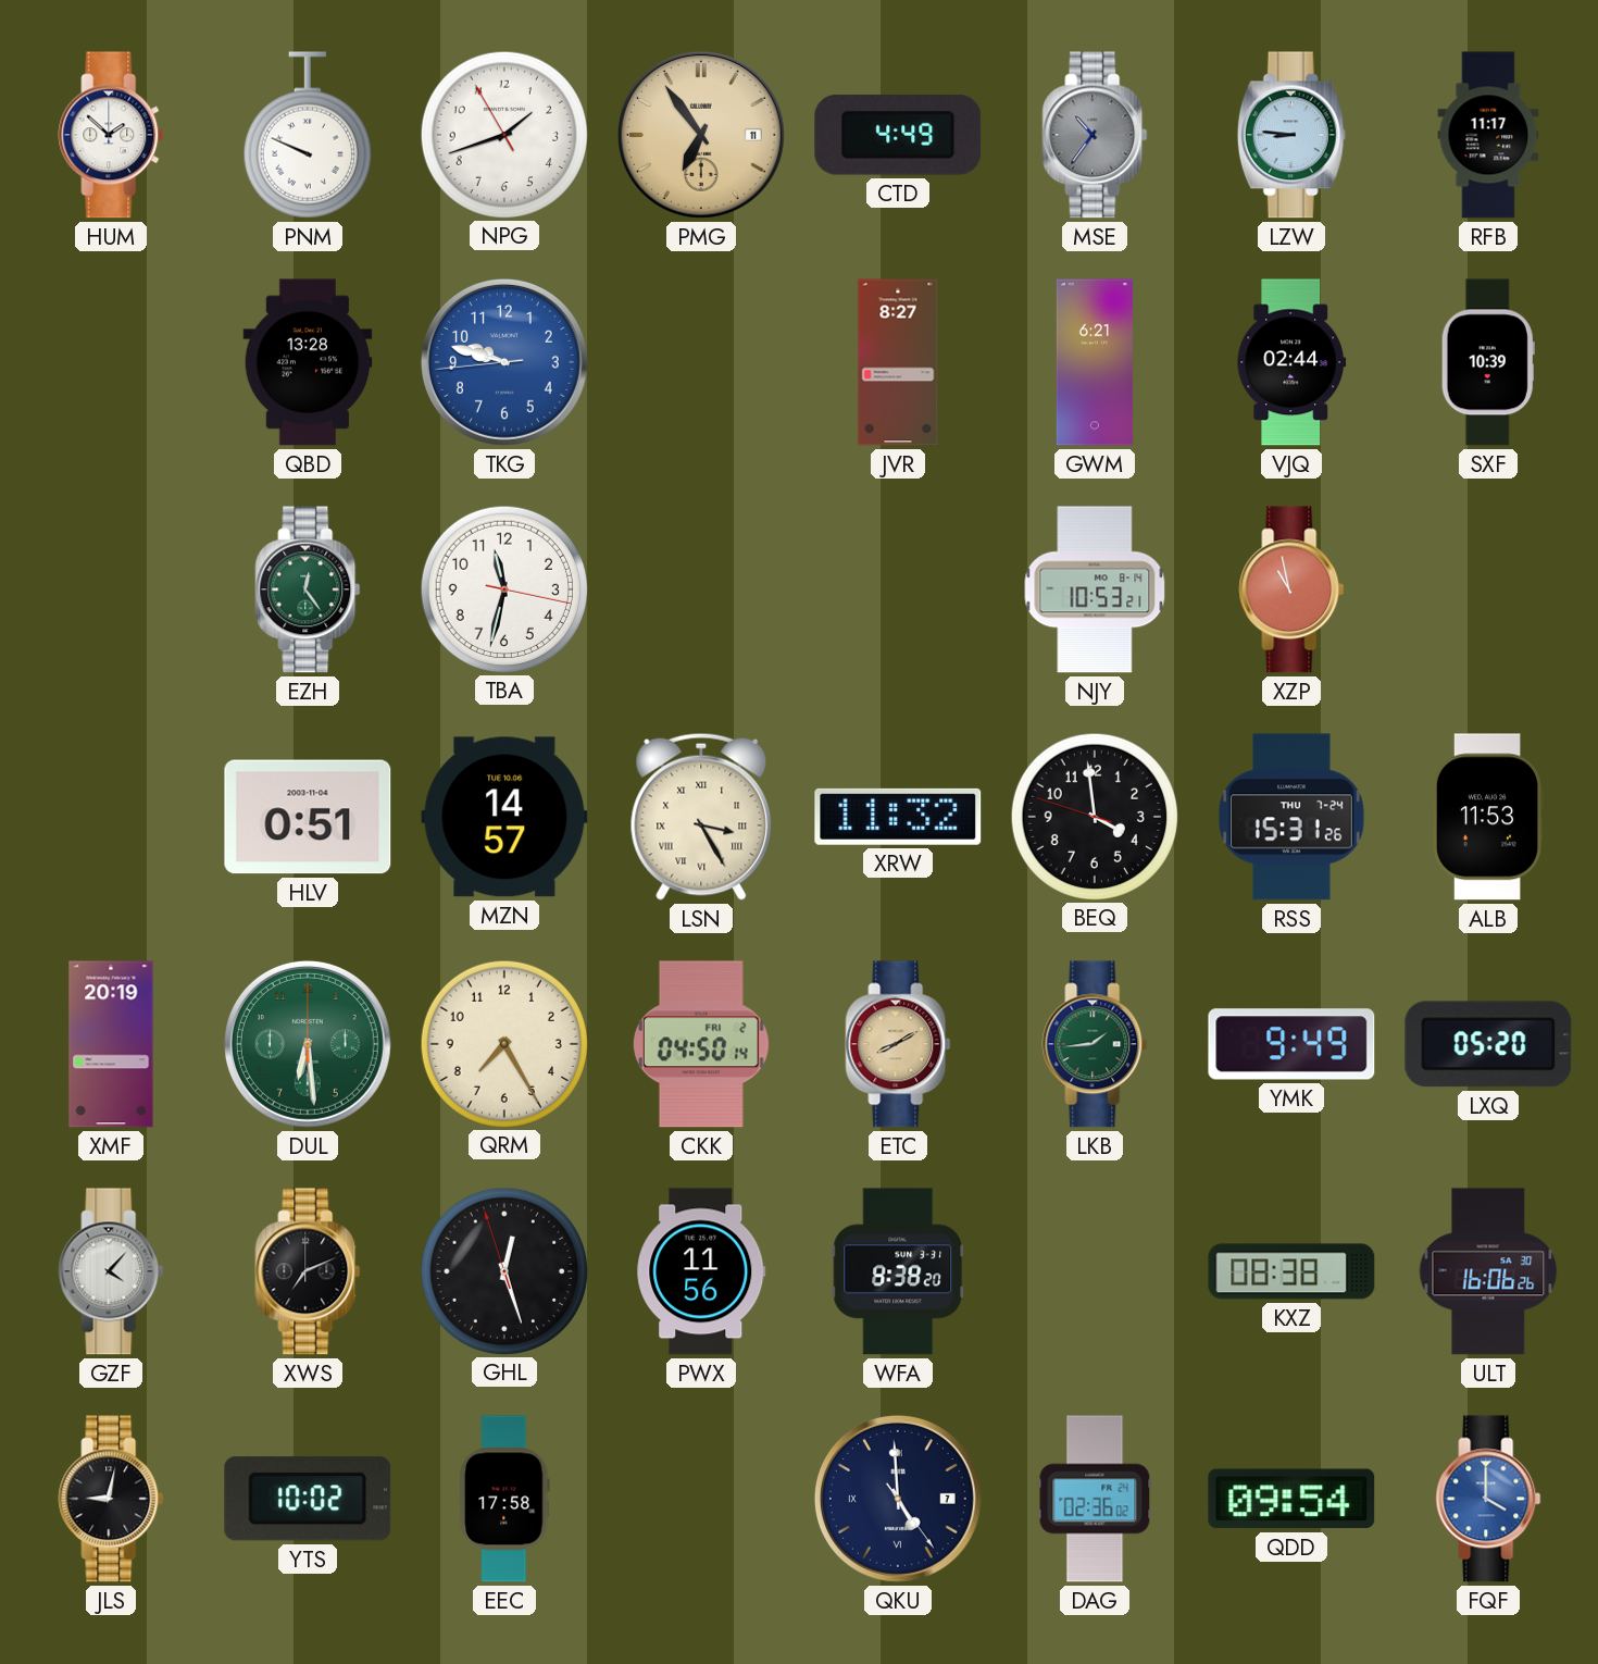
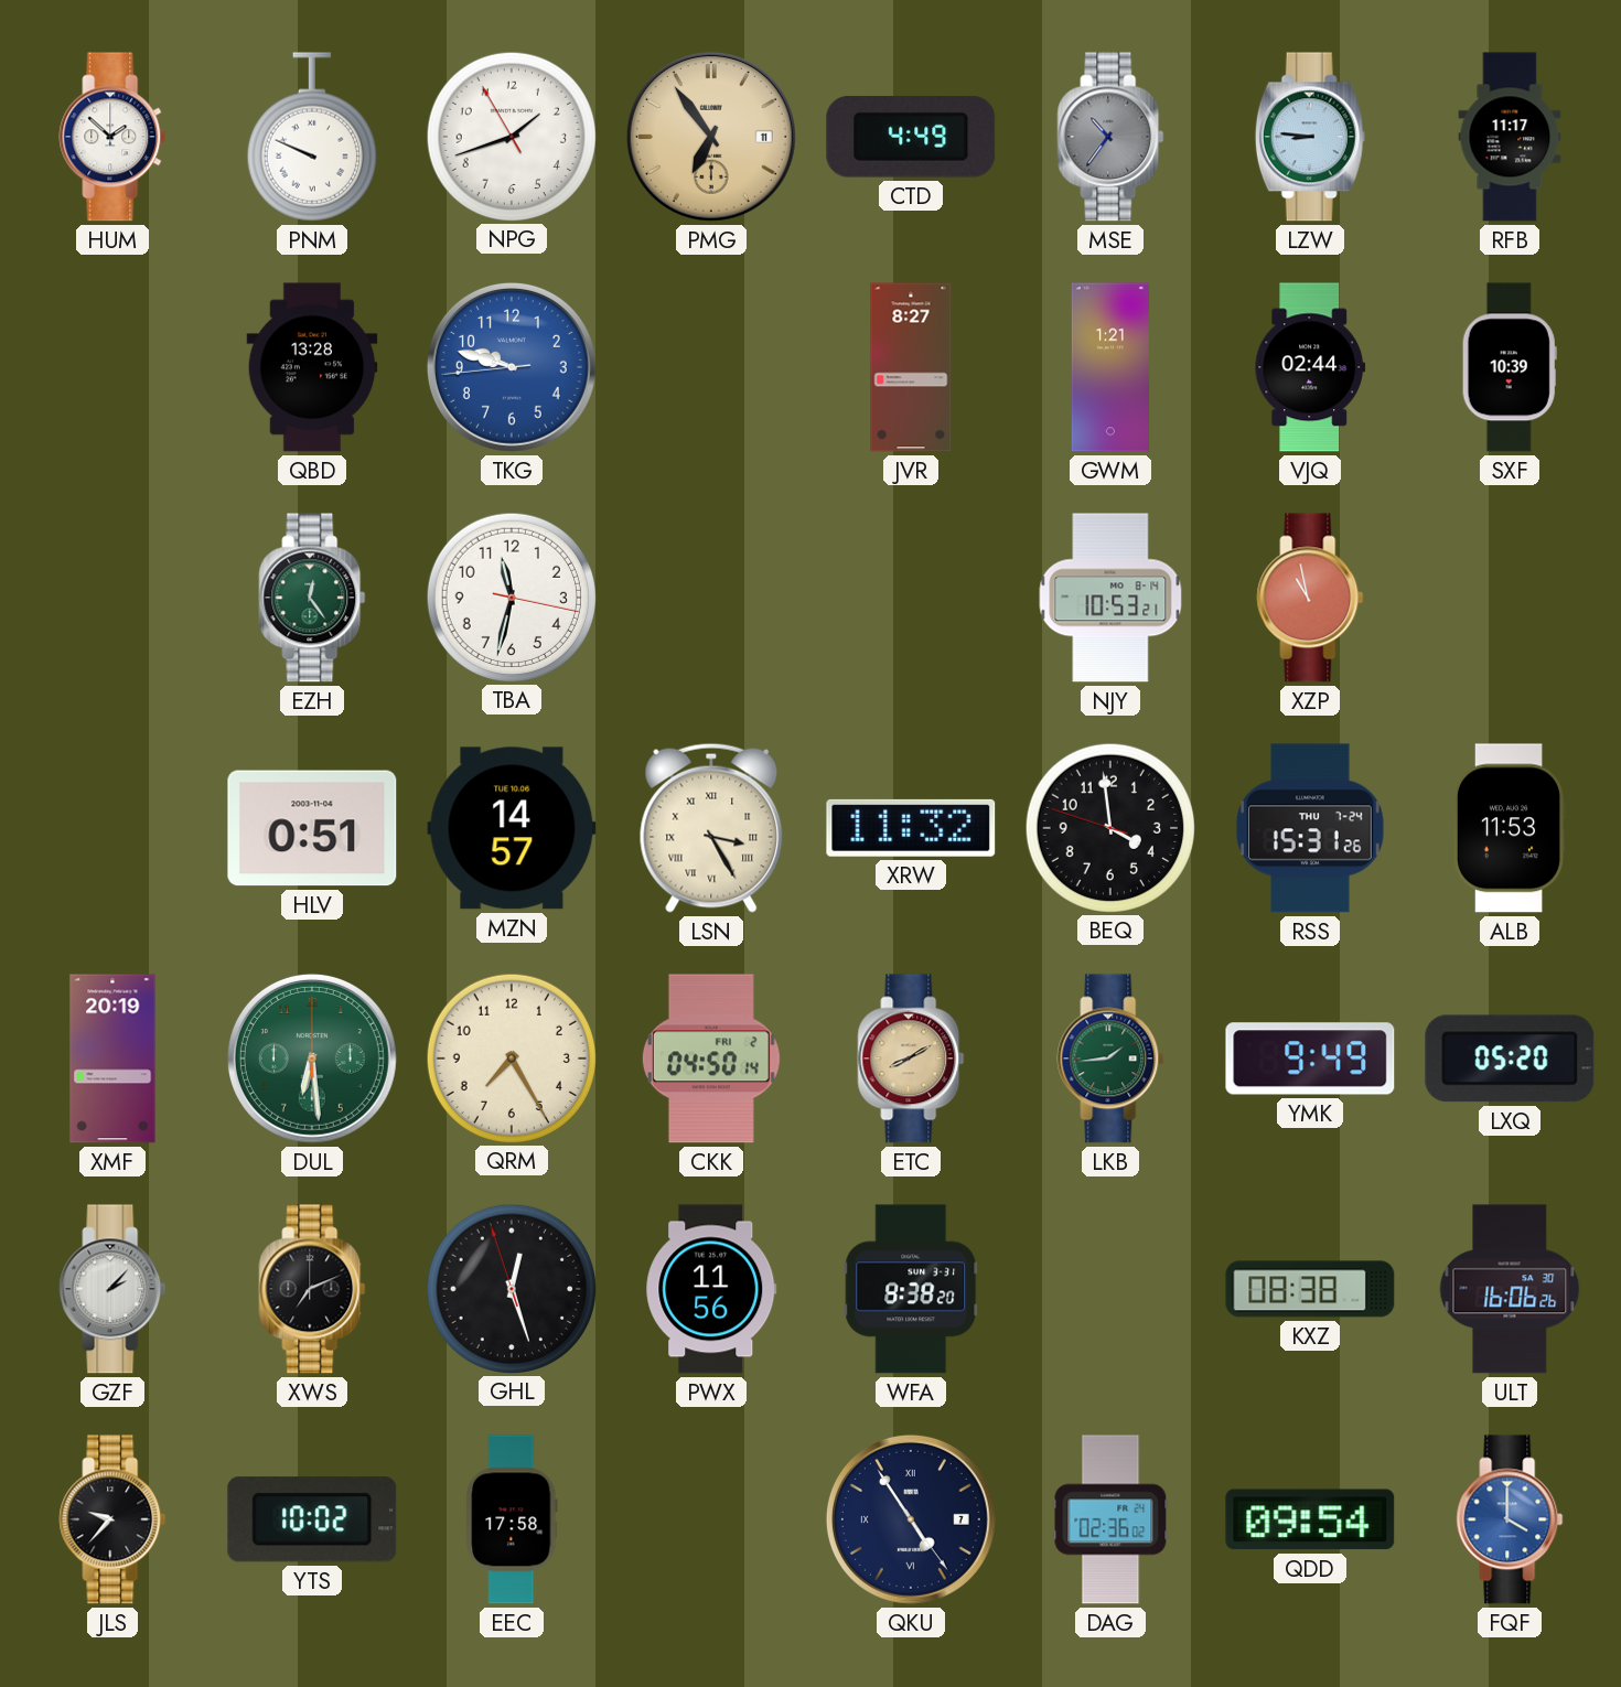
GWM: 6:21 -> 1:21 (1110, 367)
GZF: 4:07 -> 2:07 (112, 1289)
JLS: 9:02 -> 9:37 (112, 1519)
QKU: 4:59 -> 4:54 (911, 1519)
